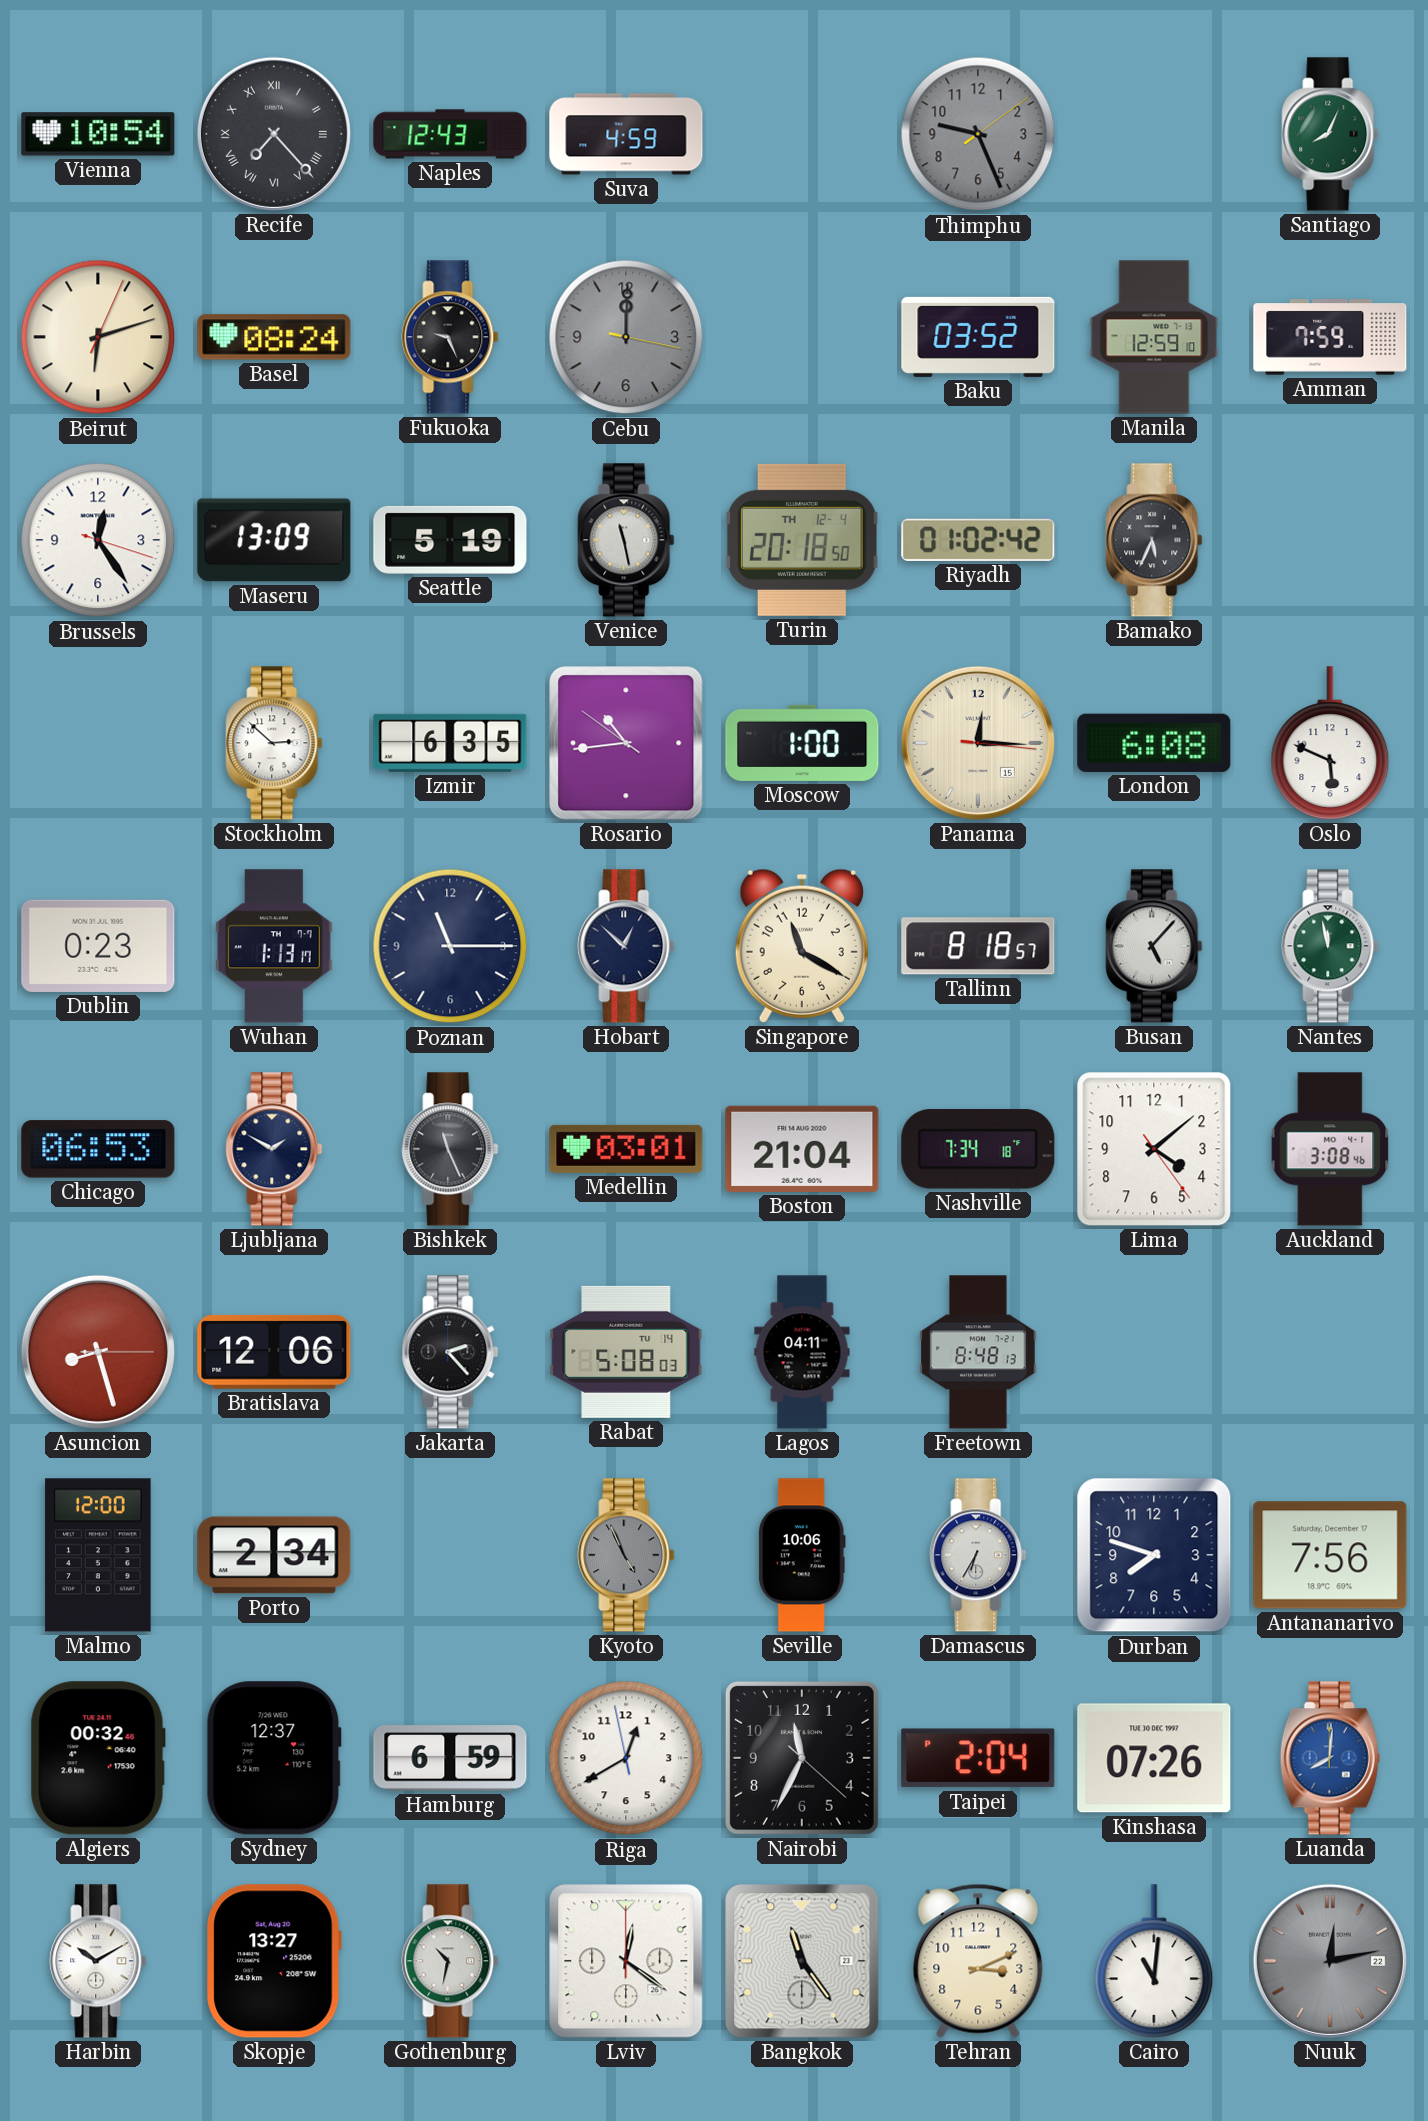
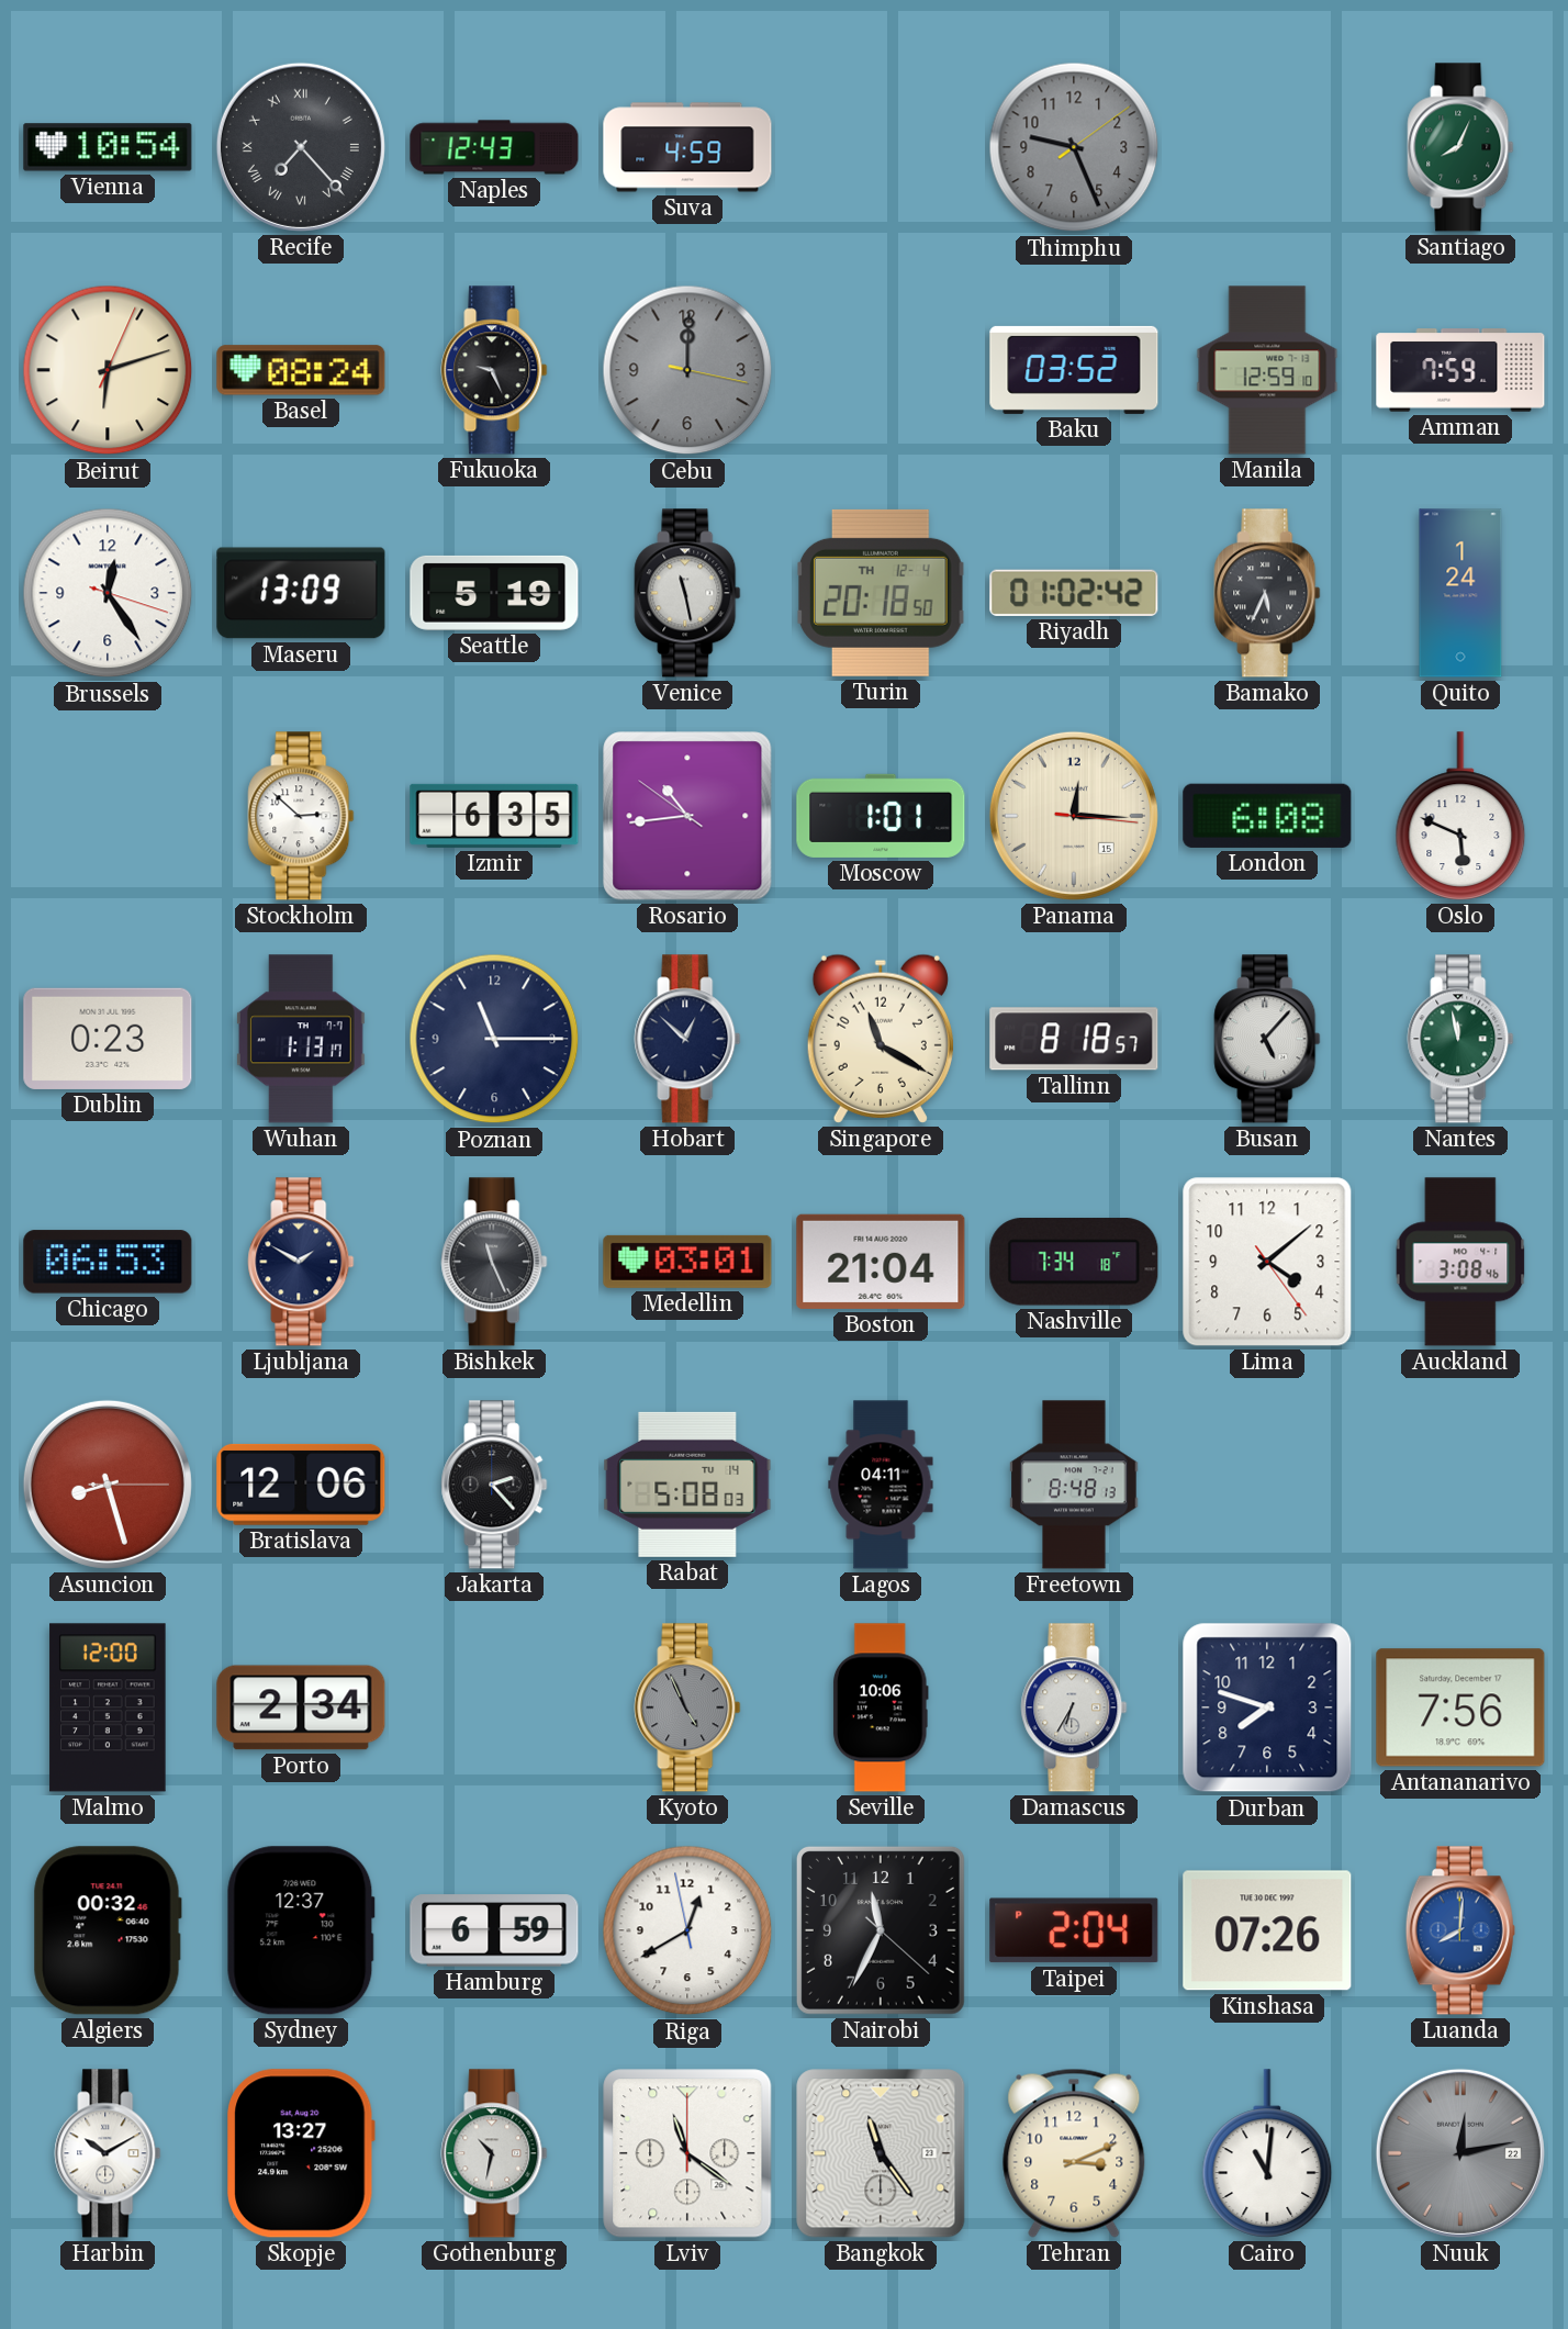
Quito: none -> 1:24 (1460, 593)
Moscow: 1:00 -> 1:01 (881, 816)
Lviv: 12:21 -> 11:21 (687, 2153)
